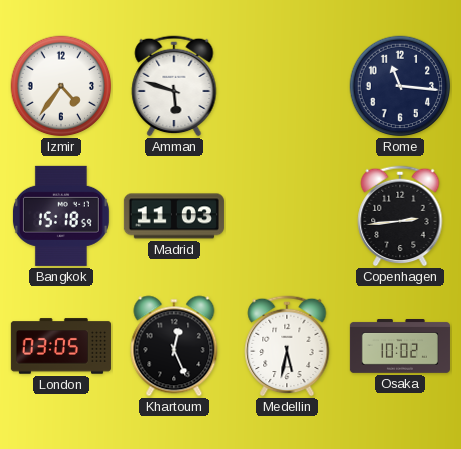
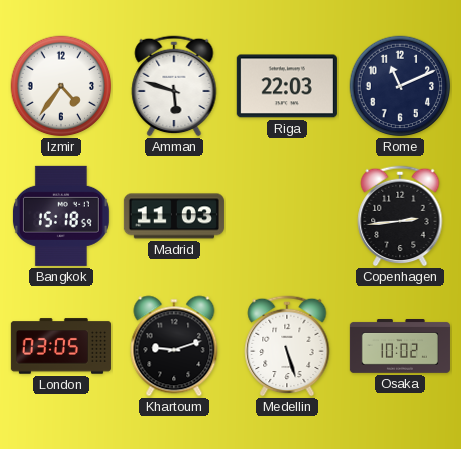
Riga: none -> 22:03 (287, 86)
Rome: 11:16 -> 11:11 (400, 86)
Khartoum: 12:26 -> 9:12 (174, 346)
Medellin: 5:32 -> 5:27 (287, 346)
